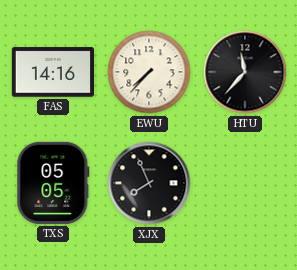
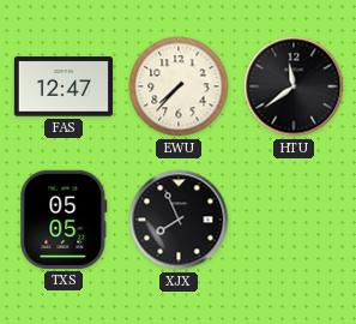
FAS: 14:16 -> 12:47 (64, 86)
HTU: 11:37 -> 11:39 (294, 86)
